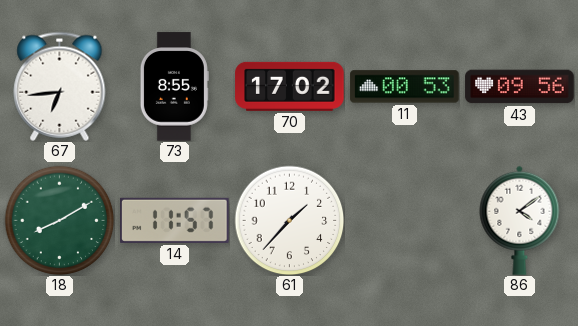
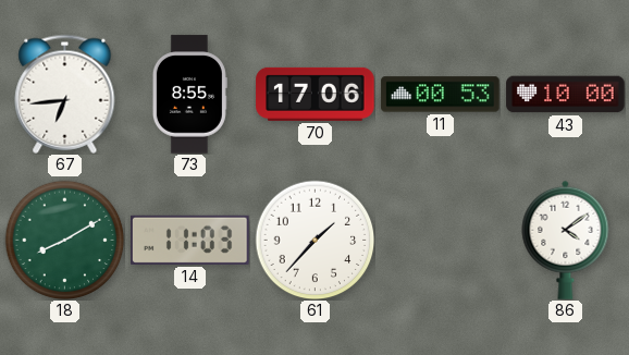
70: 17:02 -> 17:06 (316, 94)
43: 09:56 -> 10:00 (566, 95)
14: 11:57 -> 11:03 (190, 240)
